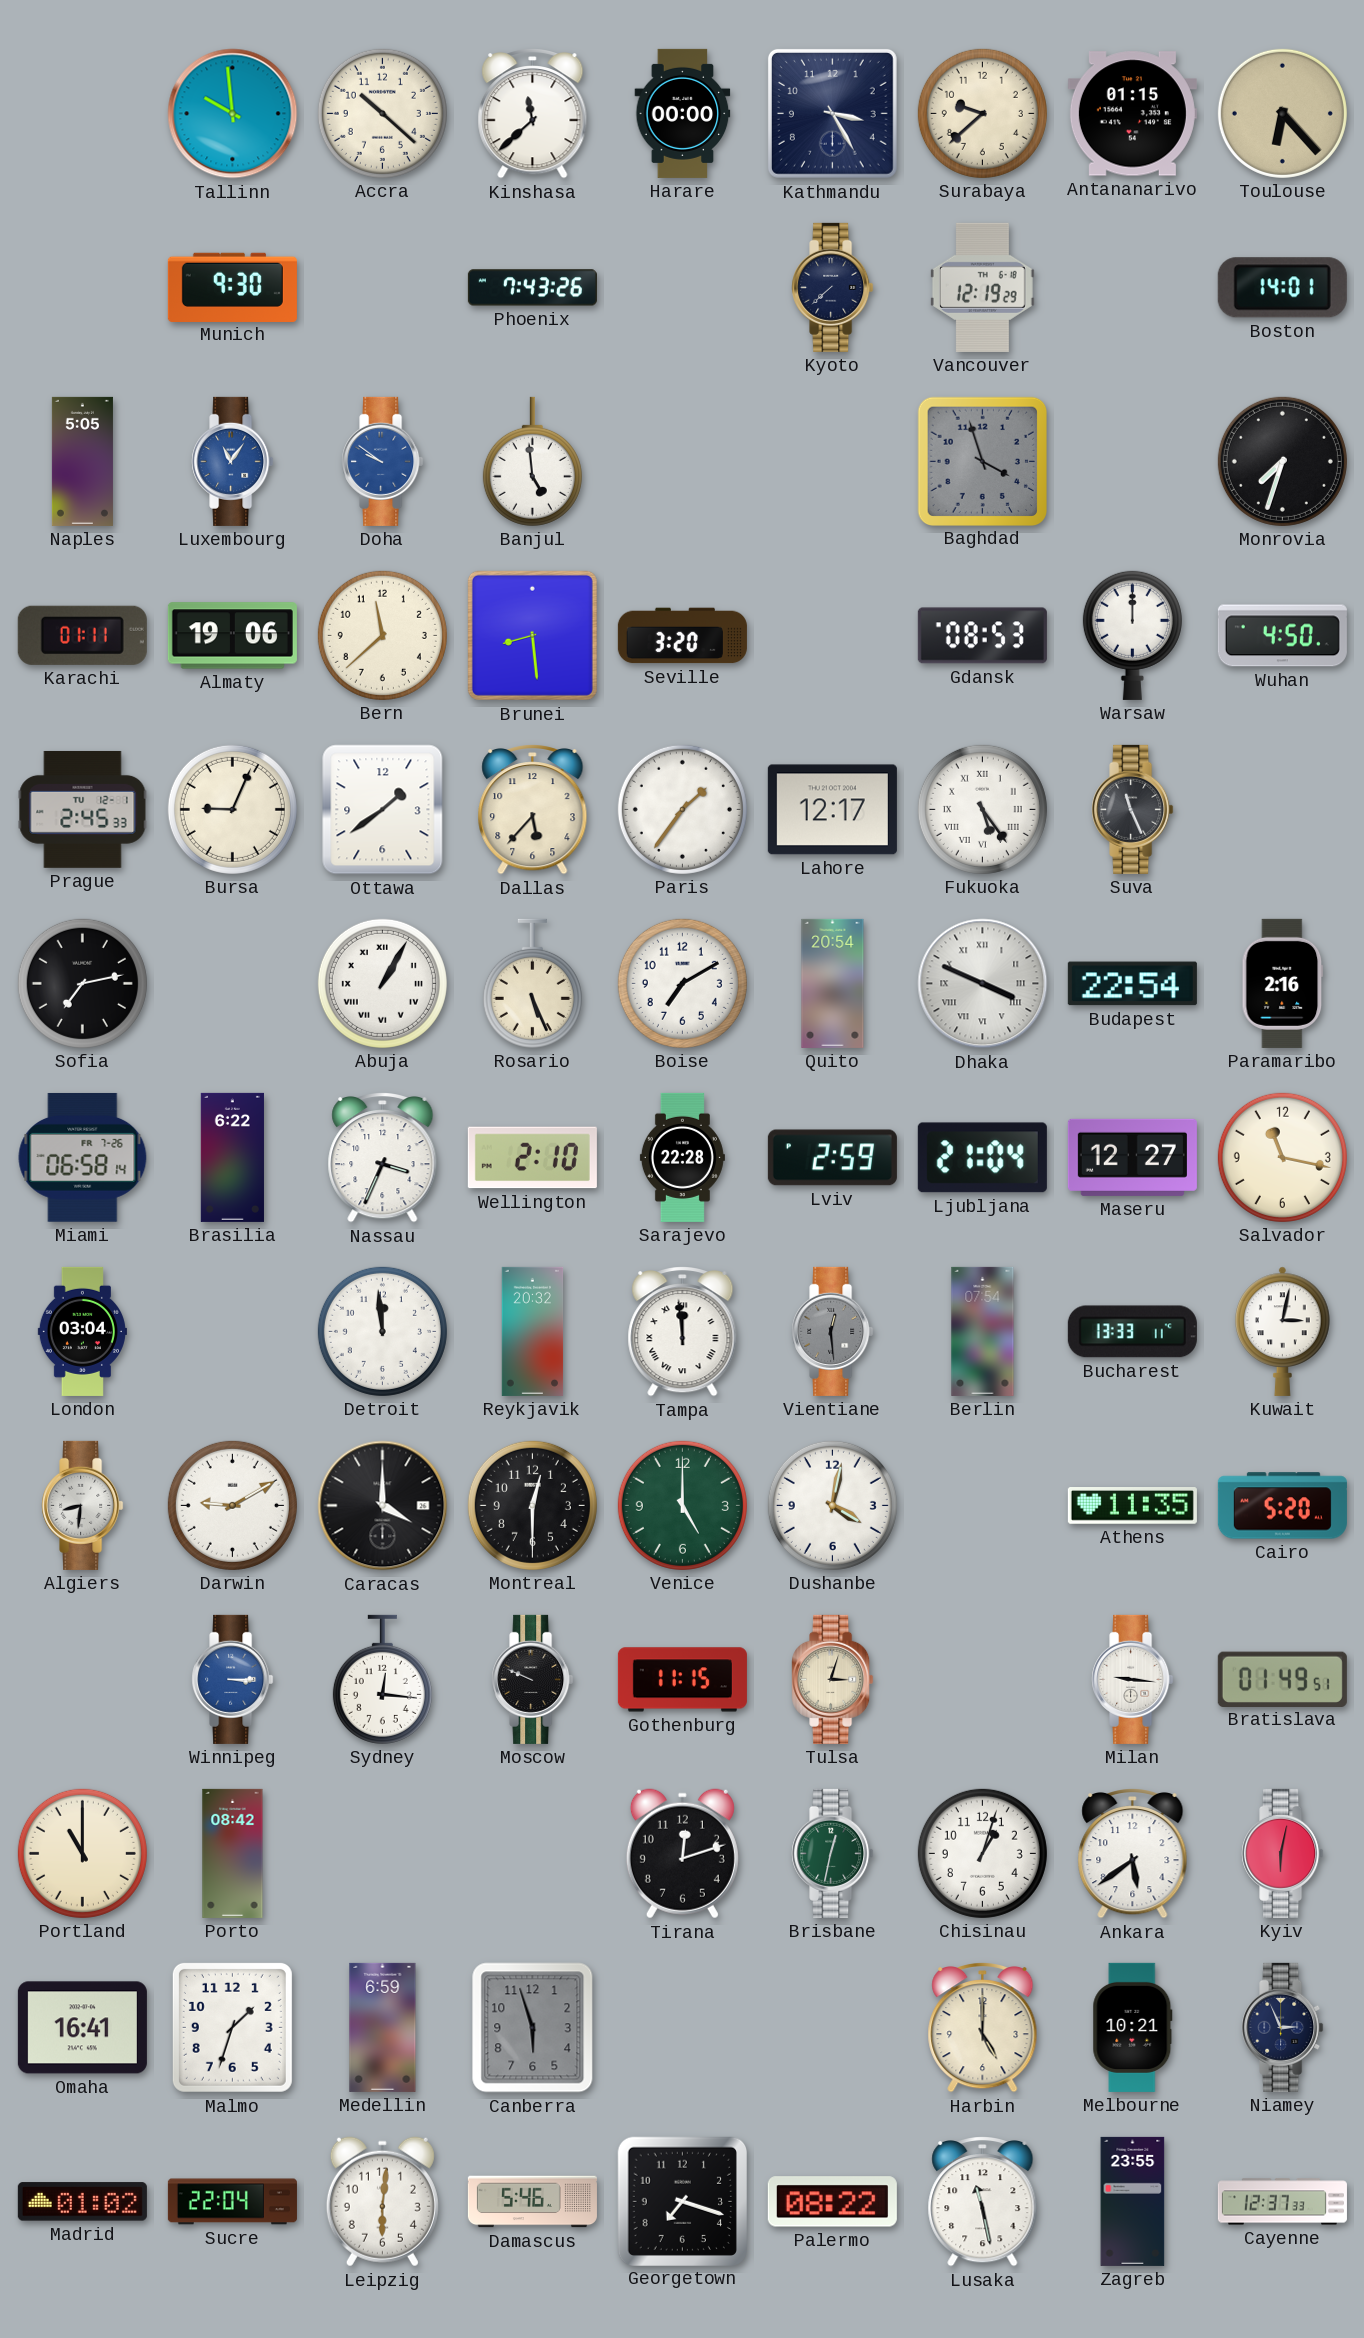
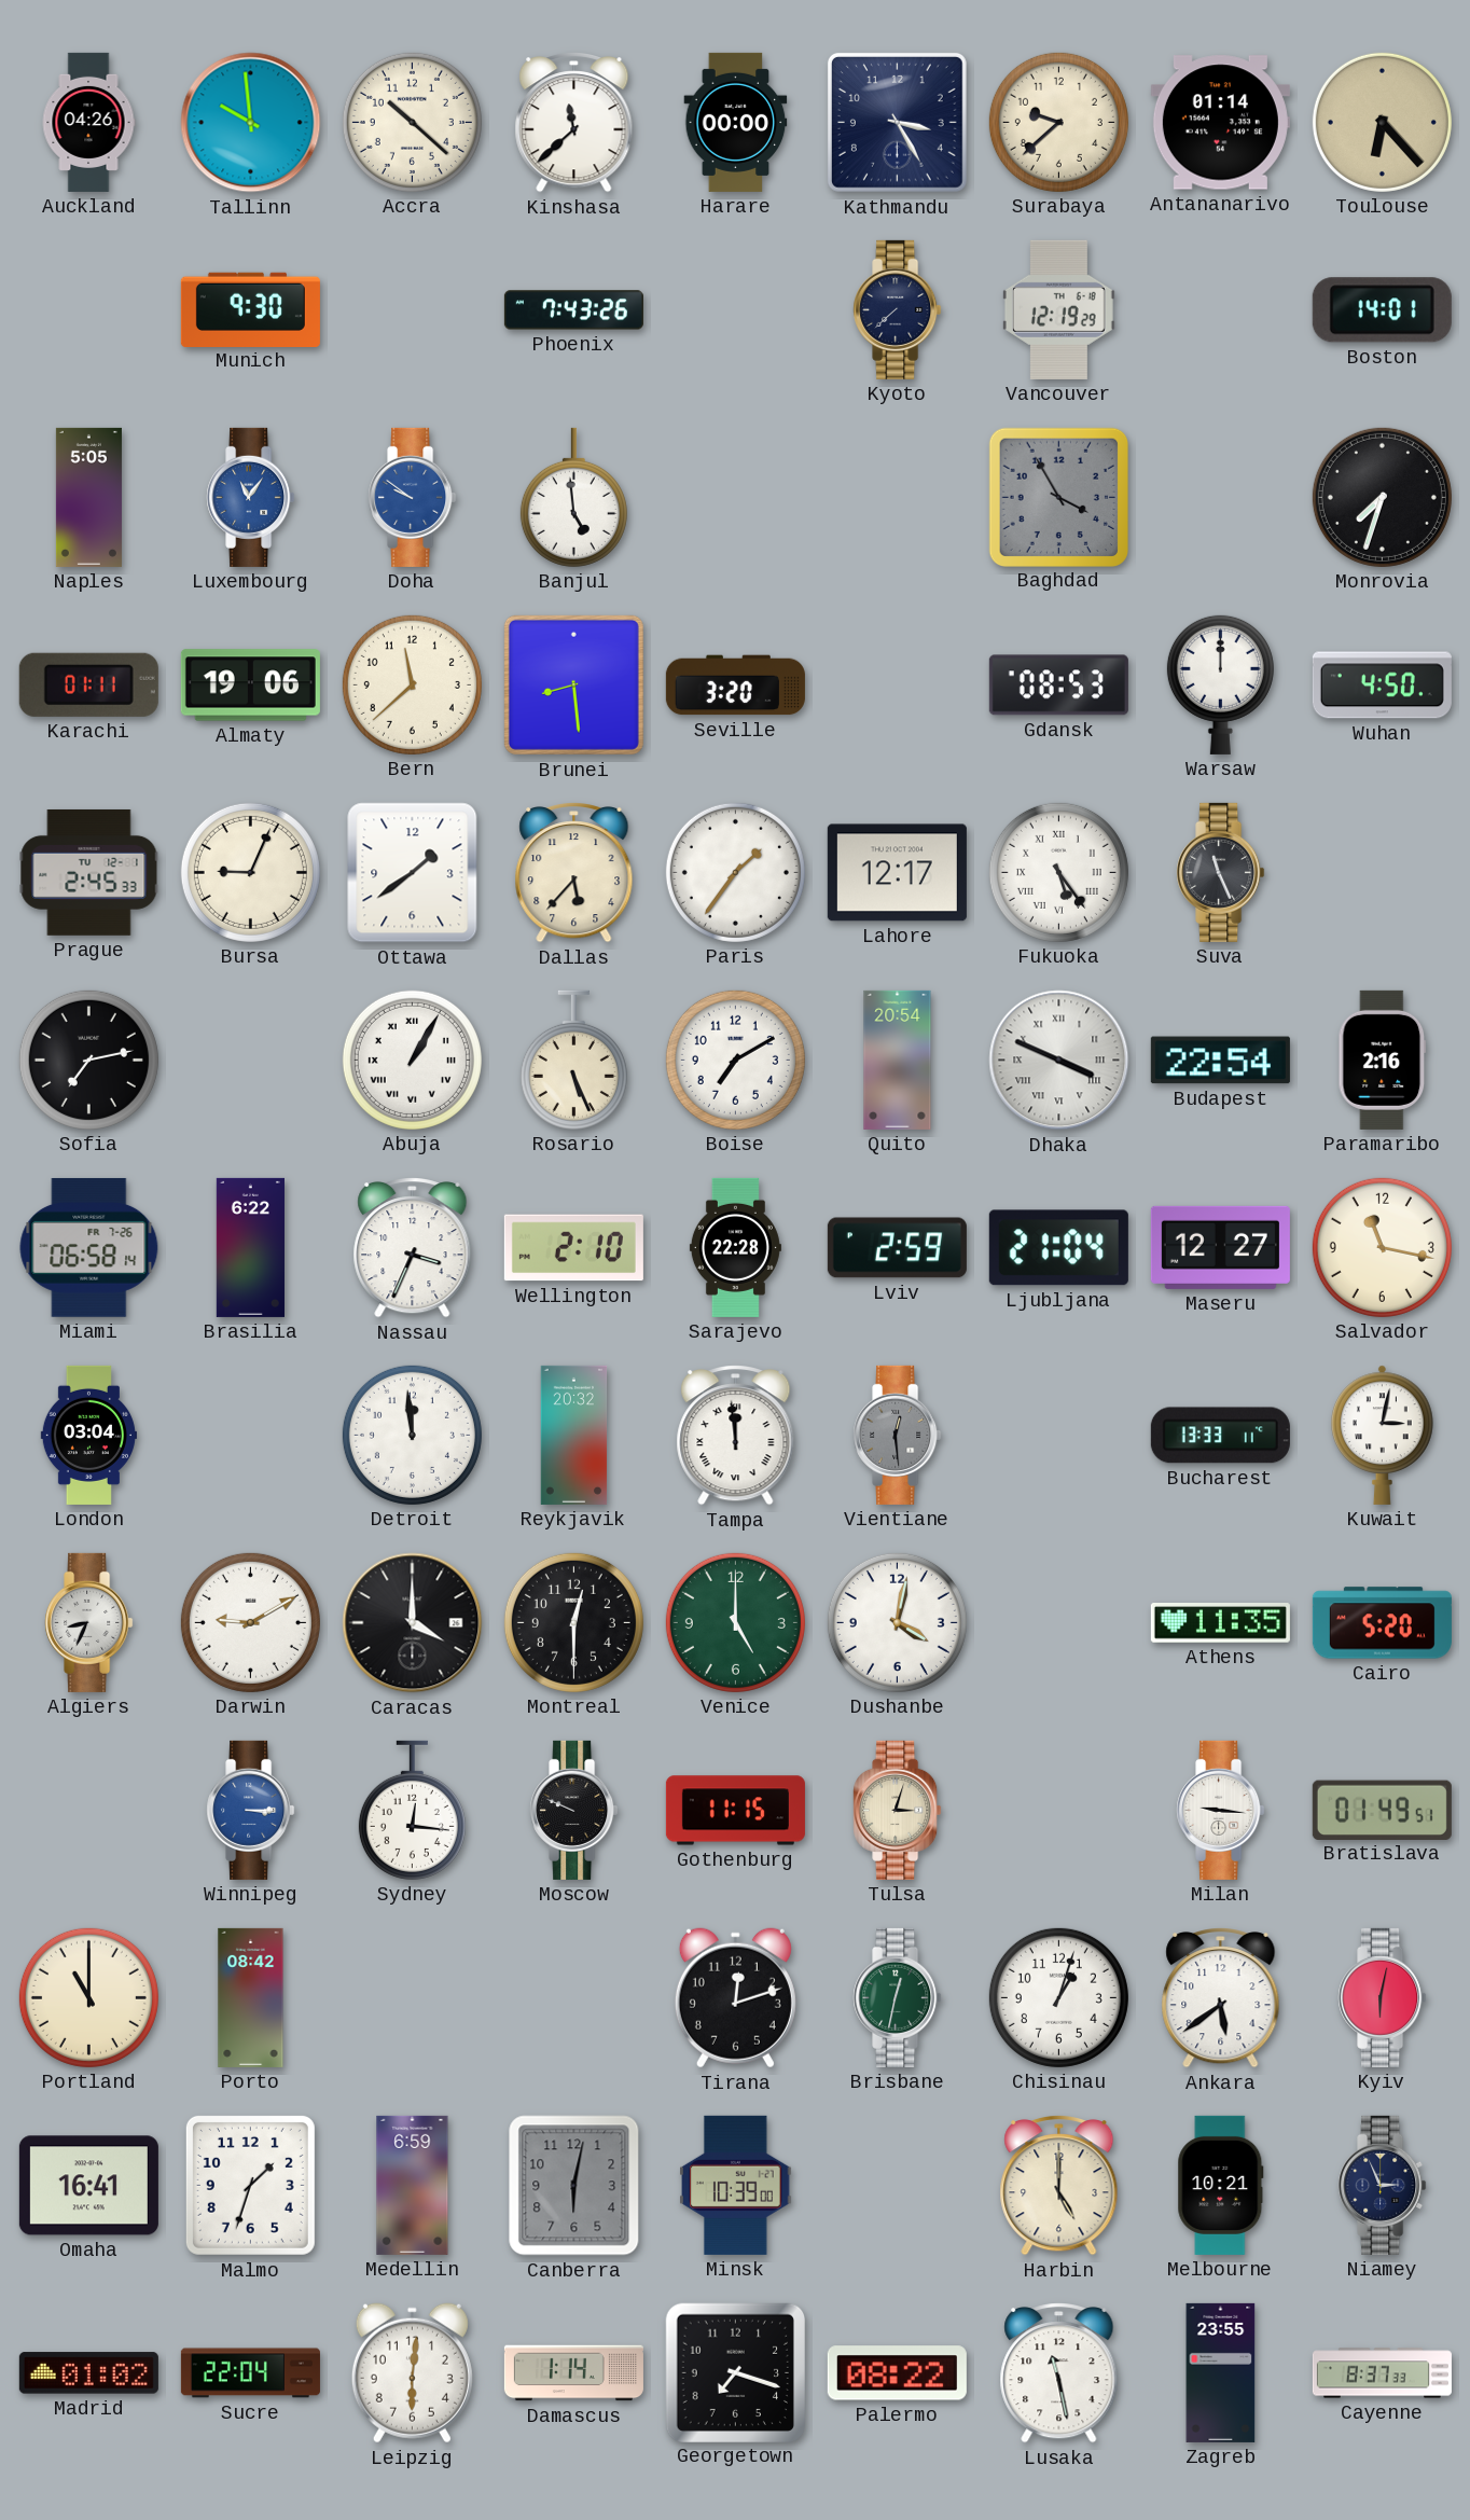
Auckland: none -> 04:26 (88, 122)
Antananarivo: 01:15 -> 01:14 (1220, 123)
Baghdad: 3:57 -> 3:55 (1058, 497)
Berlin: 07:54 -> none (983, 1331)
Algiers: 8:31 -> 8:34 (89, 1622)
Canberra: 5:57 -> 6:02 (574, 2186)
Minsk: none -> 10:39 (736, 2185)
Damascus: 5:46 -> 1:14 (573, 2373)
Cayenne: 12:37 -> 8:37 (1382, 2373)
